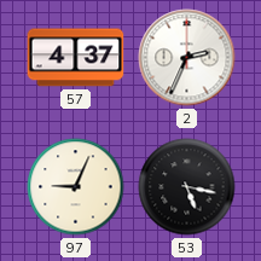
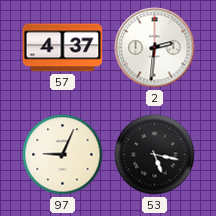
2: 2:34 -> 2:31 (155, 48)
